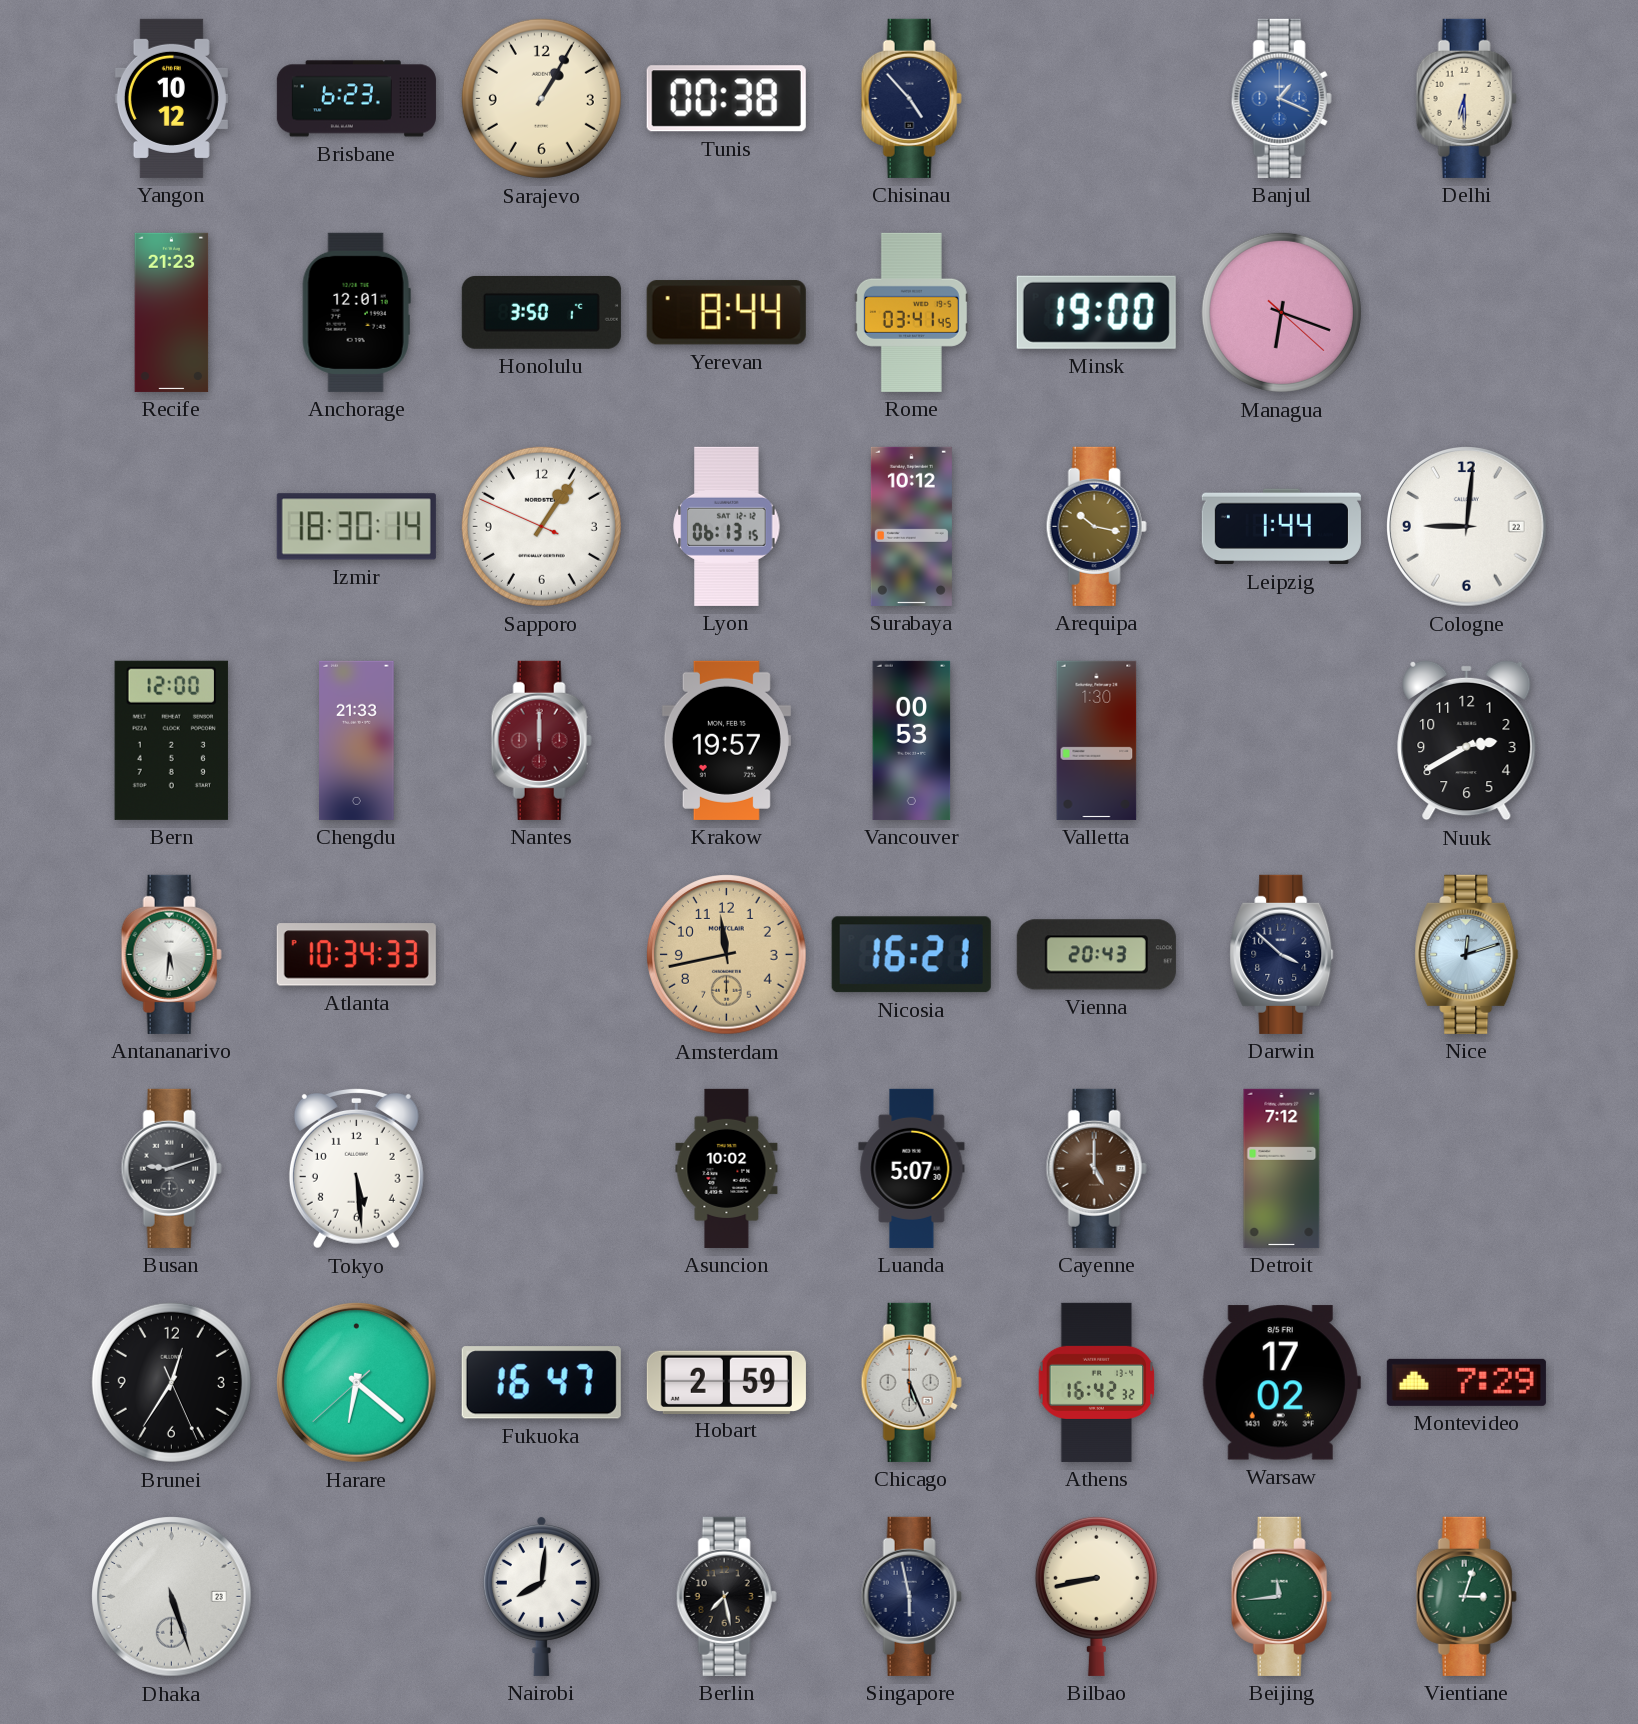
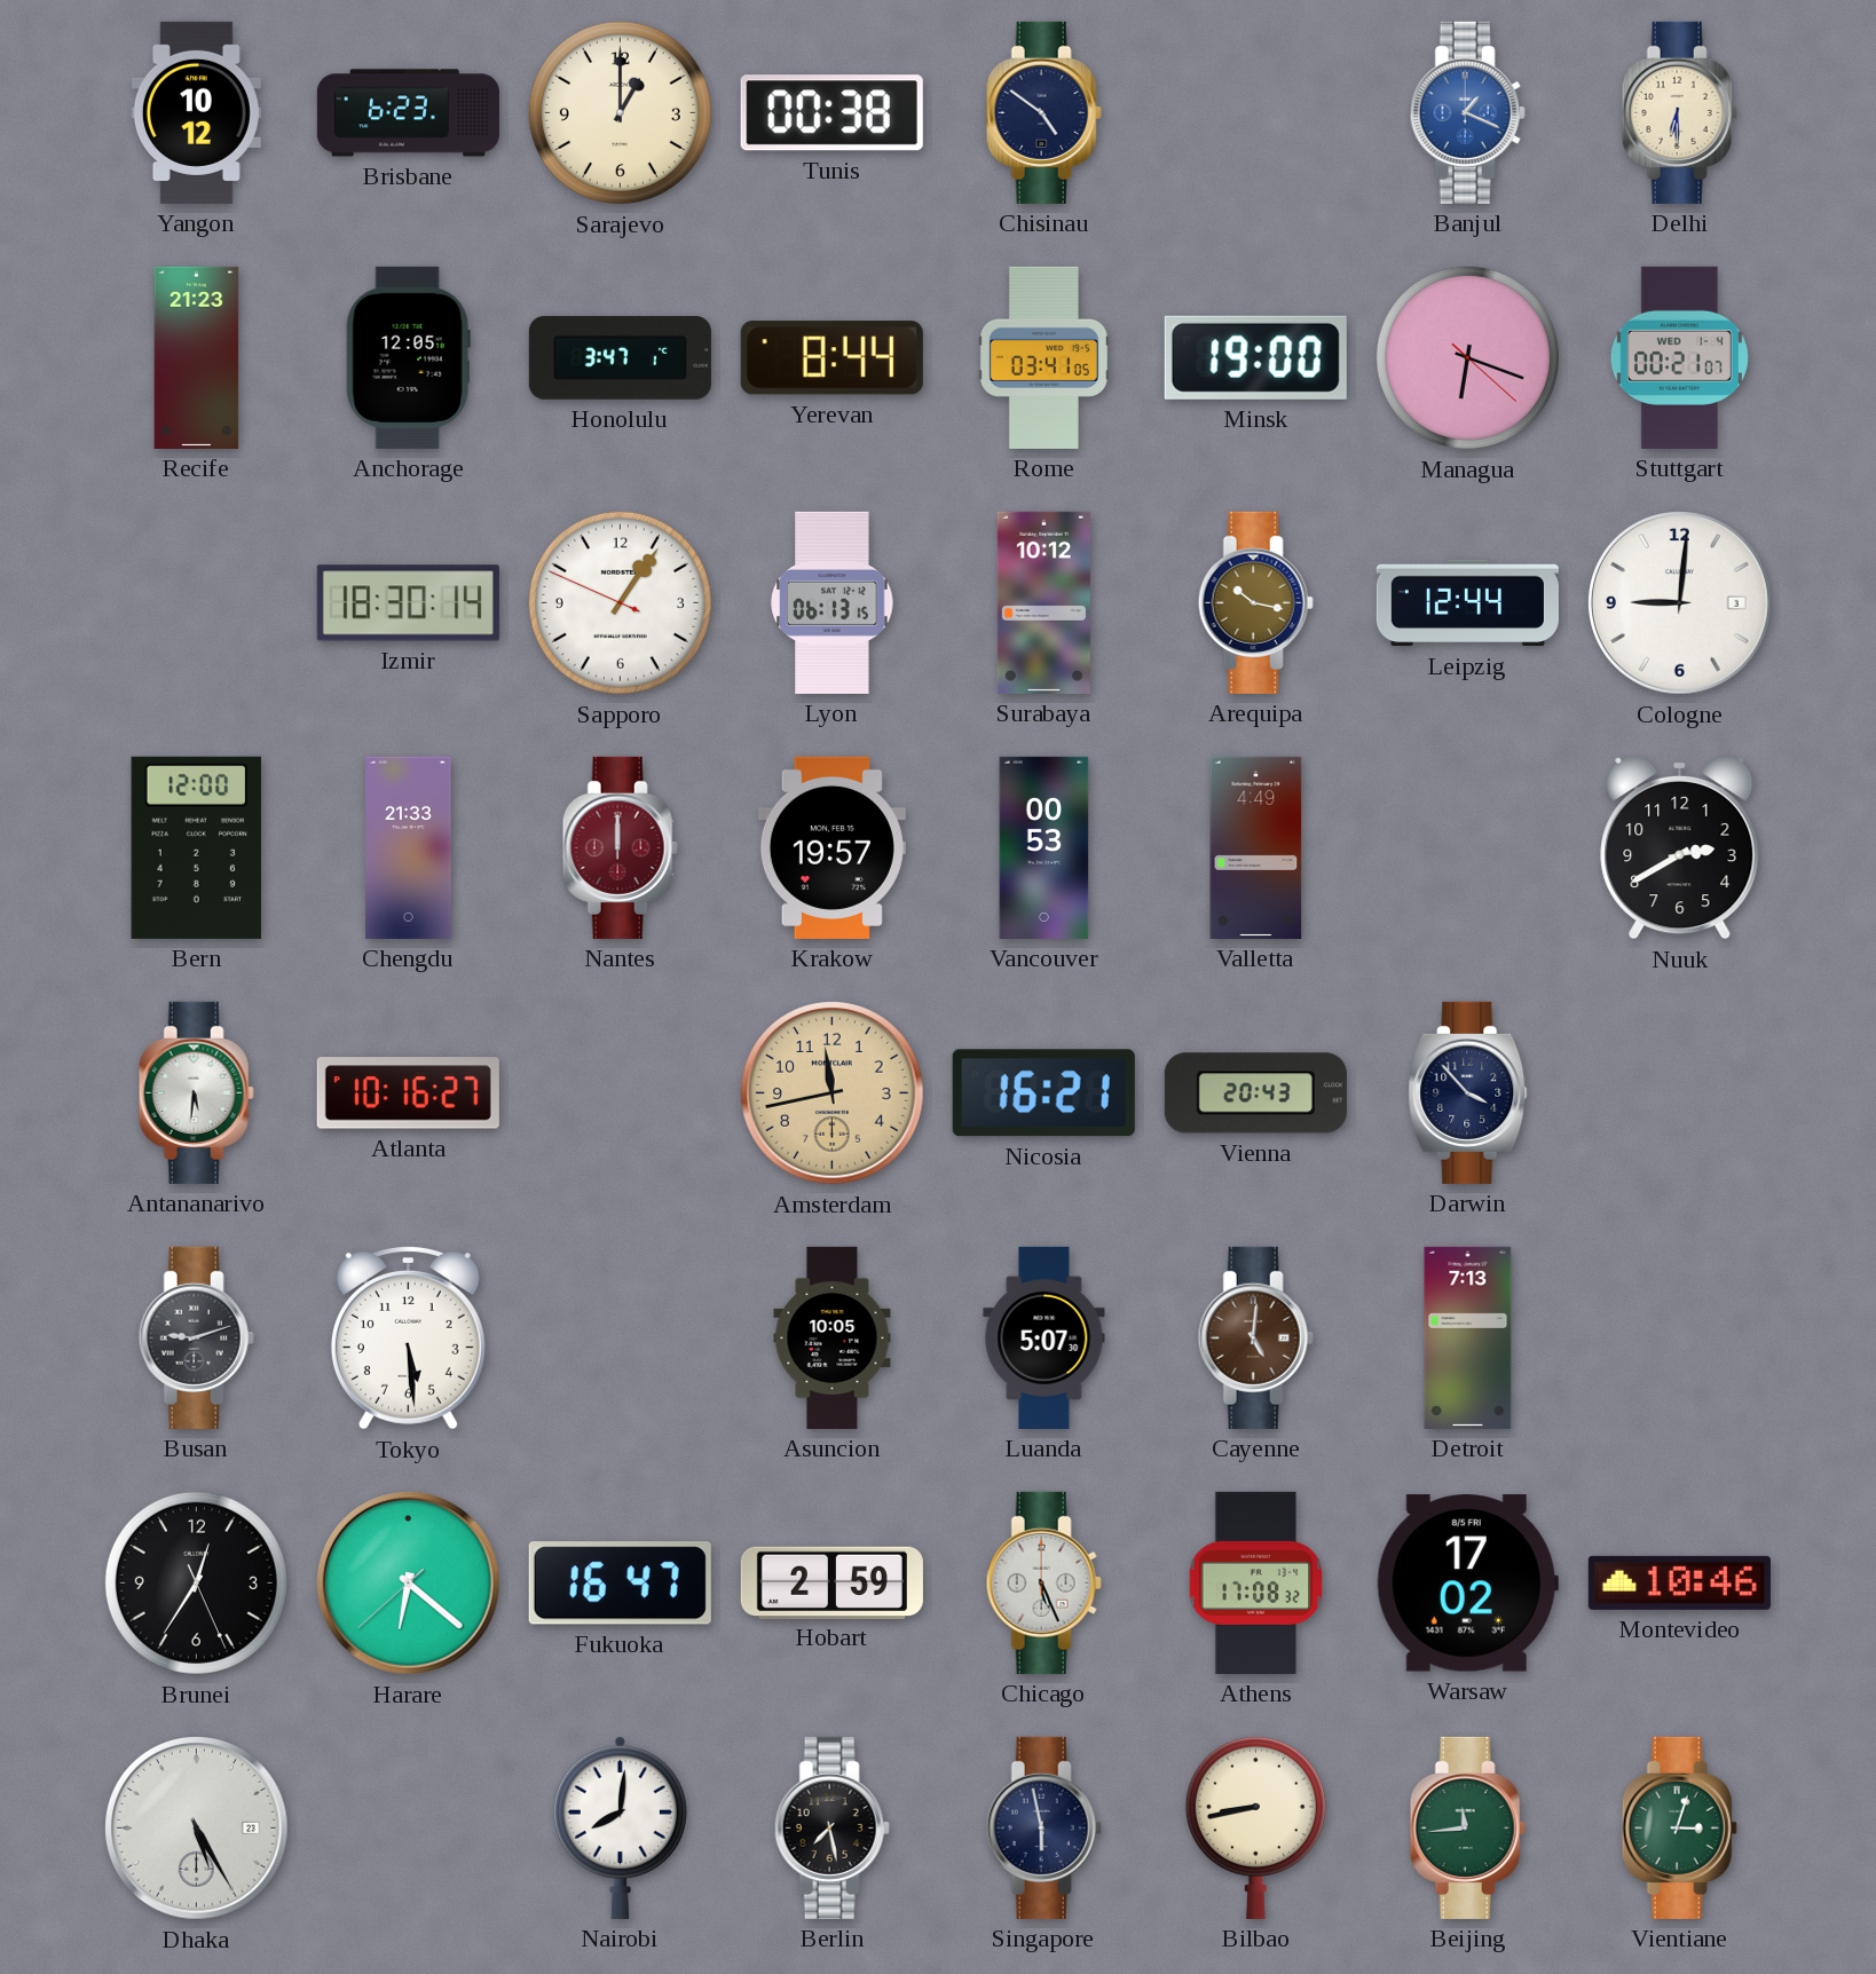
Sarajevo: 1:05 -> 1:00 (620, 112)
Chisinau: 4:53 -> 4:51 (1043, 112)
Anchorage: 12:01 -> 12:05 (408, 357)
Honolulu: 3:50 -> 3:47 (620, 357)
Rome: 03:41:45 -> 03:41:05 (1043, 357)
Stuttgart: none -> 00:21 (1679, 357)
Leipzig: 1:44 -> 12:44 (1467, 603)
Cologne date: 22 -> 3 (1680, 603)
Valletta: 1:30 -> 4:49 (1256, 847)
Atlanta: 10:34 -> 10:16 (408, 1093)
Darwin: 3:52 -> 3:53 (1468, 1092)
Nice: 12:12 -> none (1467, 954)
Asuncion: 10:02 -> 10:05 (833, 1337)
Cayenne: 5:00 -> 5:01 (1255, 1337)
Detroit: 7:12 -> 7:13 (1468, 1337)
Athens: 16:42 -> 17:08 (1256, 1582)
Montevideo: 7:29 -> 10:46 (1679, 1582)
Dhaka: 5:27 -> 5:25 (197, 1829)
